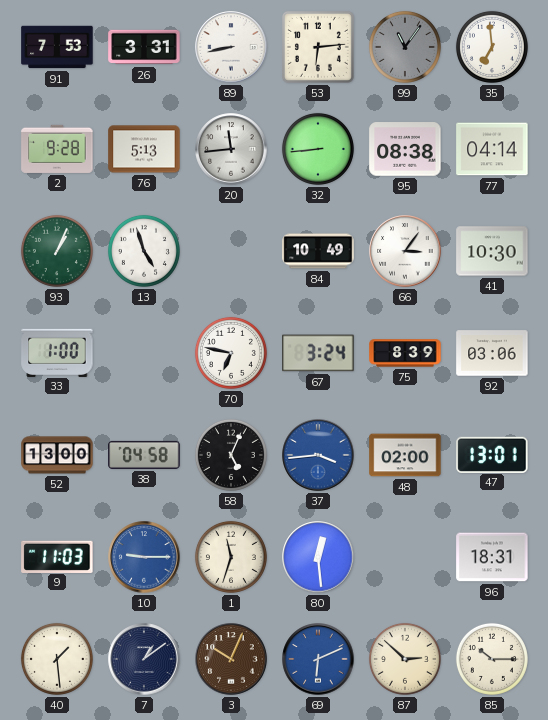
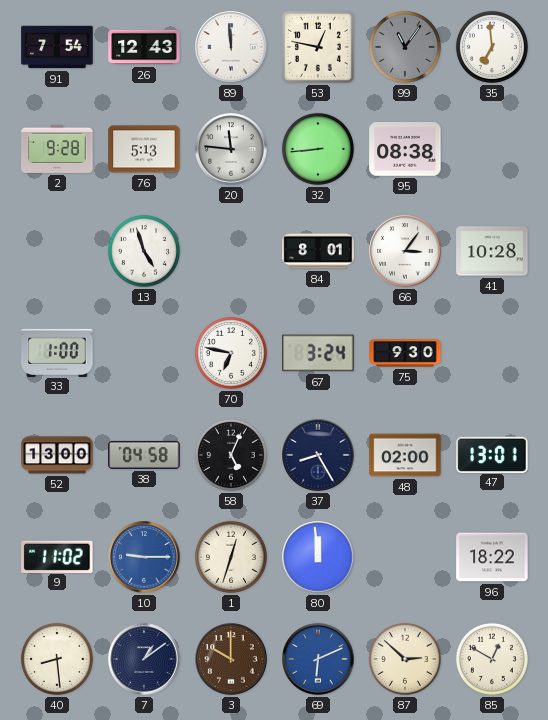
91: 7:53 -> 7:54 (57, 47)
26: 3:31 -> 12:43 (144, 47)
89: 8:43 -> 11:59 (231, 47)
53: 6:14 -> 12:47 (318, 47)
20: 11:44 -> 11:46 (231, 149)
77: 04:14 -> none (492, 149)
93: 1:04 -> none (57, 251)
84: 10:49 -> 8:01 (318, 251)
41: 10:30 -> 10:28 (492, 251)
75: 8:39 -> 9:30 (405, 353)
92: 03:06 -> none (492, 353)
37: 3:44 -> 8:25 (318, 455)
37 dial: blue -> navy (318, 455)
9: 11:03 -> 11:02 (57, 556)
1: 11:33 -> 12:33 (231, 557)
80: 12:29 -> 11:59 (318, 557)
96: 18:31 -> 18:22 (492, 557)
40: 1:29 -> 8:29 (57, 659)
3: 10:04 -> 10:00 (231, 659)
85: 10:15 -> 12:50 (492, 659)
